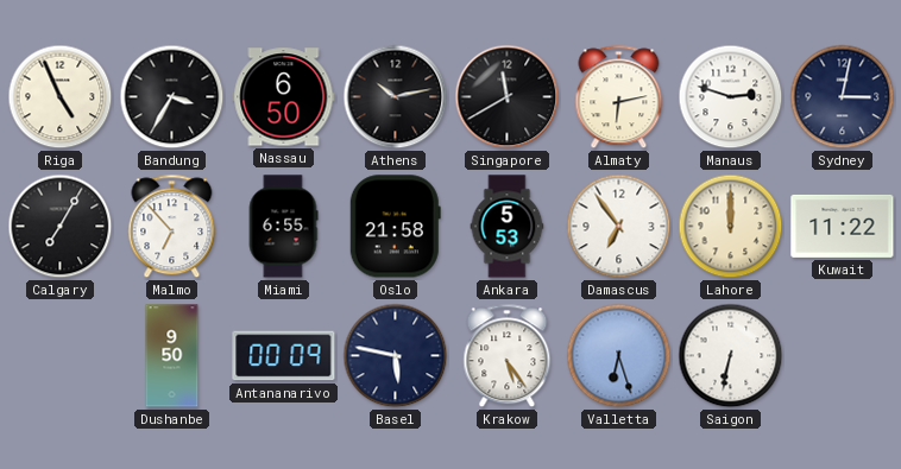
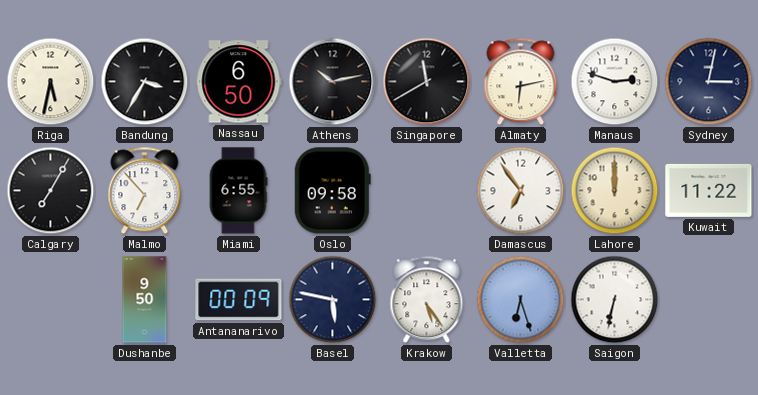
Riga: 4:56 -> 5:32 (51, 82)
Oslo: 21:58 -> 09:58 (332, 191)
Ankara: 5:53 -> none (508, 227)
